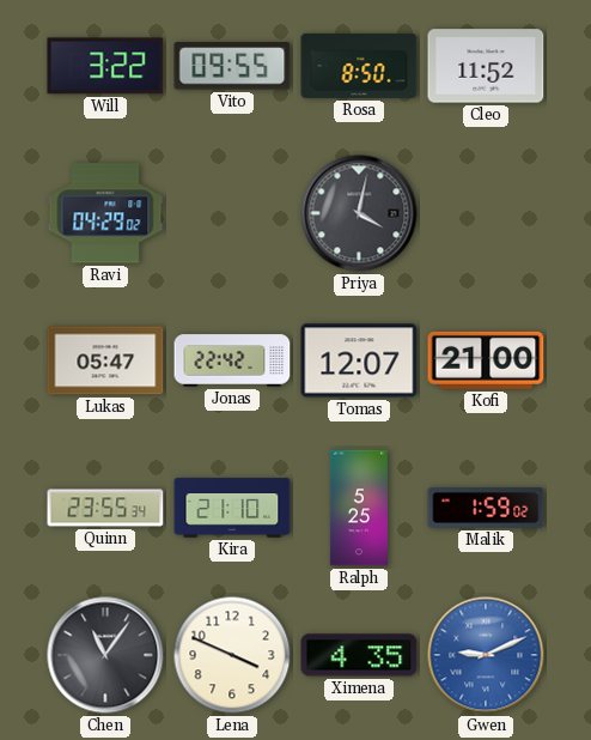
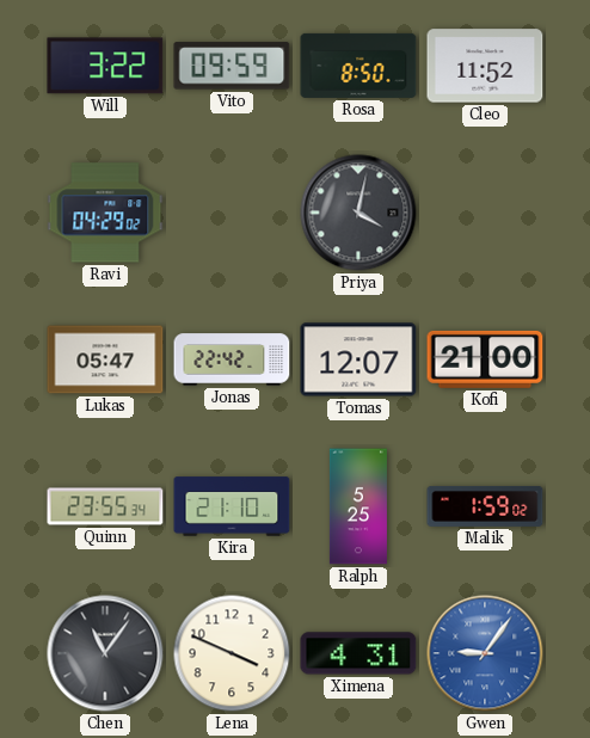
Vito: 09:55 -> 09:59 (232, 66)
Ximena: 4:35 -> 4:31 (358, 653)
Gwen: 9:11 -> 9:06 (485, 653)
